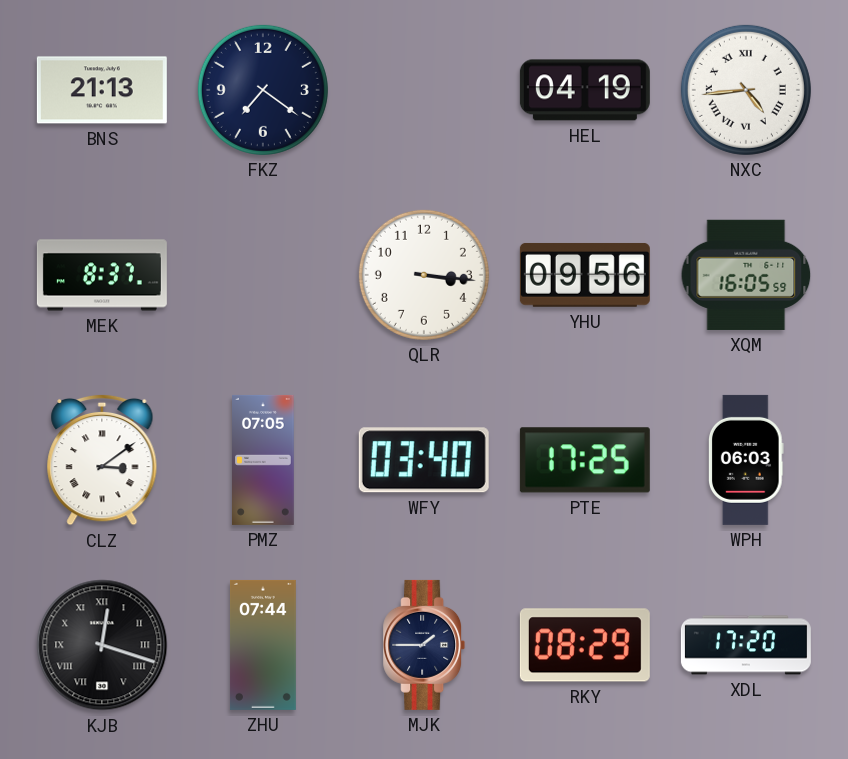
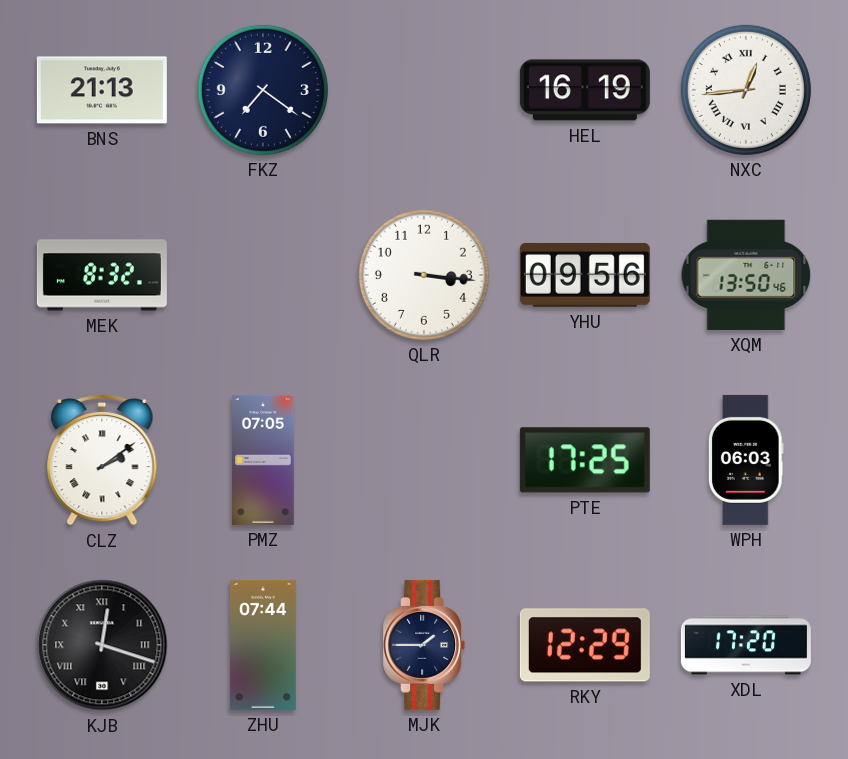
HEL: 04:19 -> 16:19 (585, 90)
NXC: 4:44 -> 12:44 (746, 90)
MEK: 8:37 -> 8:32 (102, 275)
XQM: 16:05 -> 13:50 (746, 275)
CLZ: 3:09 -> 2:09 (102, 460)
WFY: 03:40 -> none (424, 460)
RKY: 08:29 -> 12:29 (585, 645)
